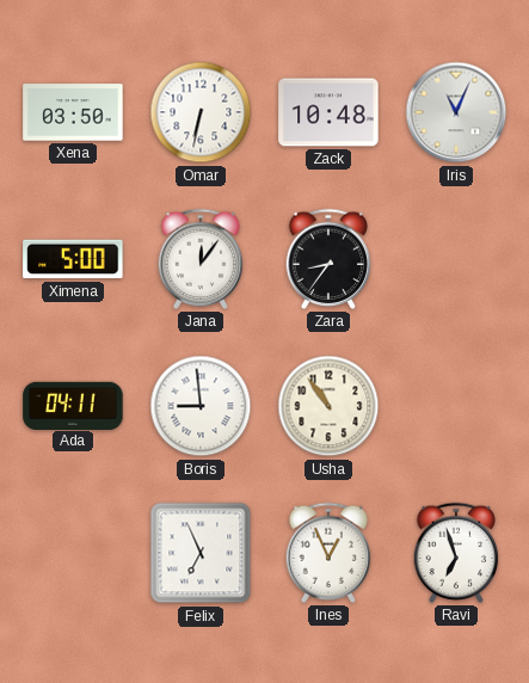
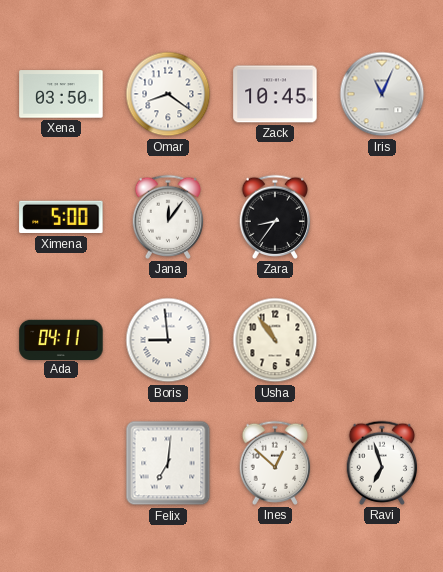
Omar: 6:32 -> 8:21 (168, 94)
Zack: 10:48 -> 10:45 (275, 94)
Felix: 6:56 -> 7:01 (168, 463)
Ines: 12:56 -> 12:52 (275, 463)
